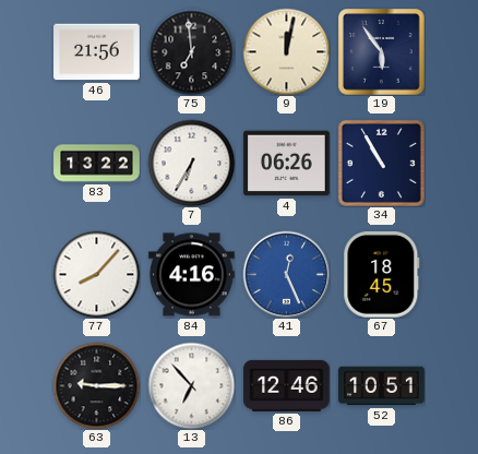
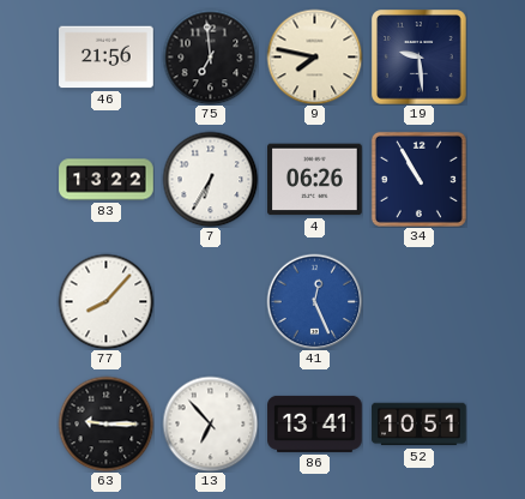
9: 12:02 -> 7:47 (314, 56)
19: 5:54 -> 9:29 (420, 58)
84: 4:16 -> none (192, 275)
67: 18:45 -> none (382, 275)
86: 12:46 -> 13:41 (315, 423)
